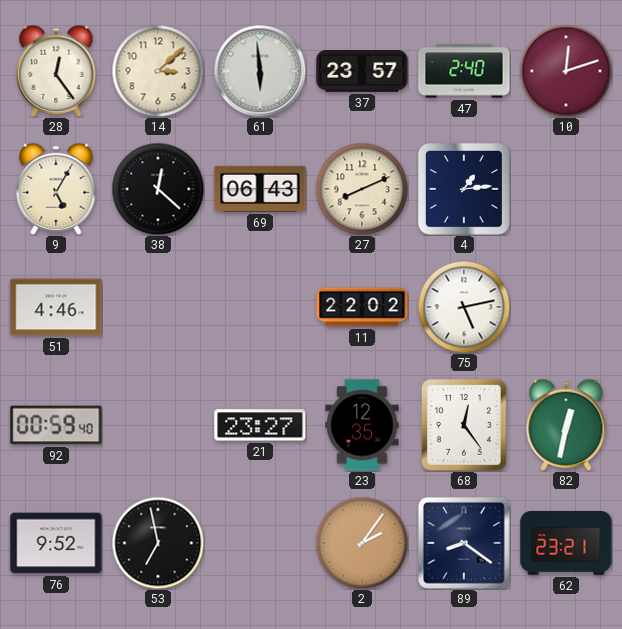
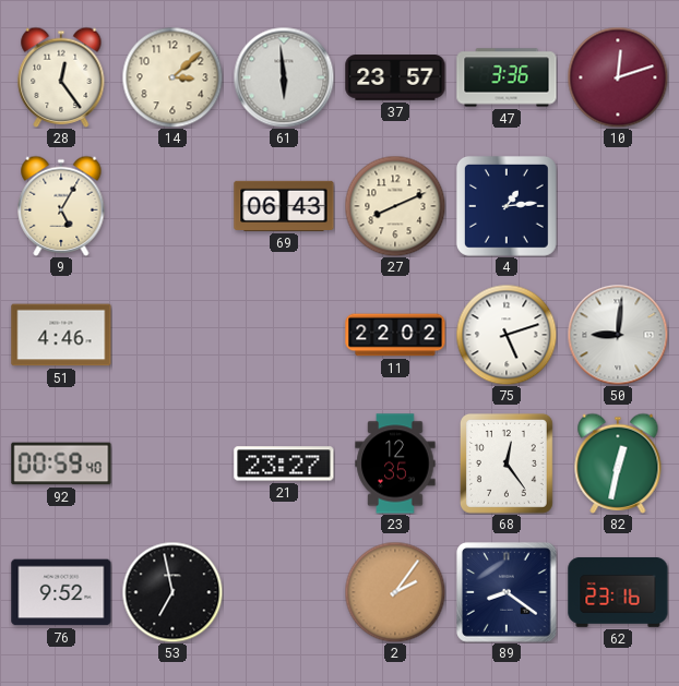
47: 2:40 -> 3:36 (507, 77)
38: 12:22 -> none (158, 189)
75: 5:13 -> 5:12 (507, 335)
50: none -> 9:01 (618, 335)
62: 23:21 -> 23:16 (618, 592)
